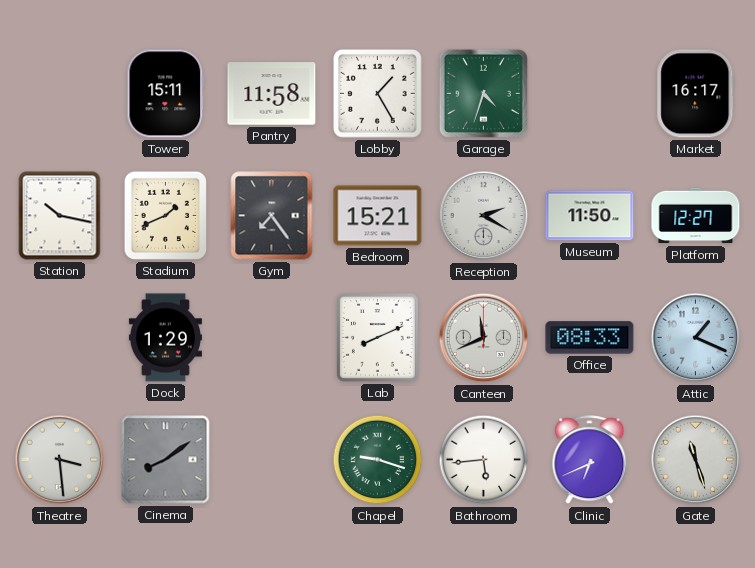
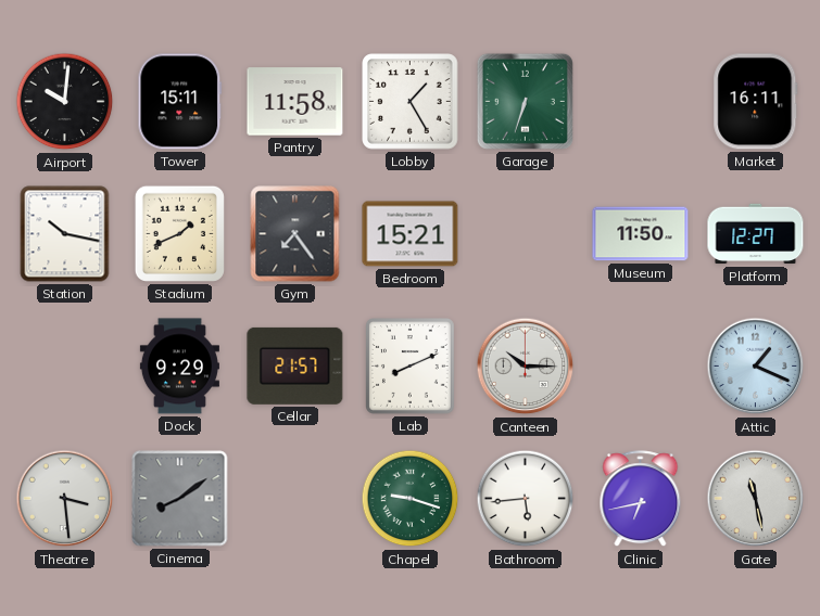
Airport: none -> 10:01 (65, 102)
Garage: 4:33 -> 6:33 (525, 101)
Market: 16:17 -> 16:11 (756, 102)
Reception: 2:20 -> none (484, 216)
Dock: 1:29 -> 9:29 (179, 367)
Cellar: none -> 21:57 (295, 365)
Canteen: 11:41 -> 10:15 (526, 367)
Office: 08:33 -> none (590, 338)
Clinic: 6:41 -> 6:43 (641, 499)
Gate: 11:27 -> 11:28 (756, 499)
